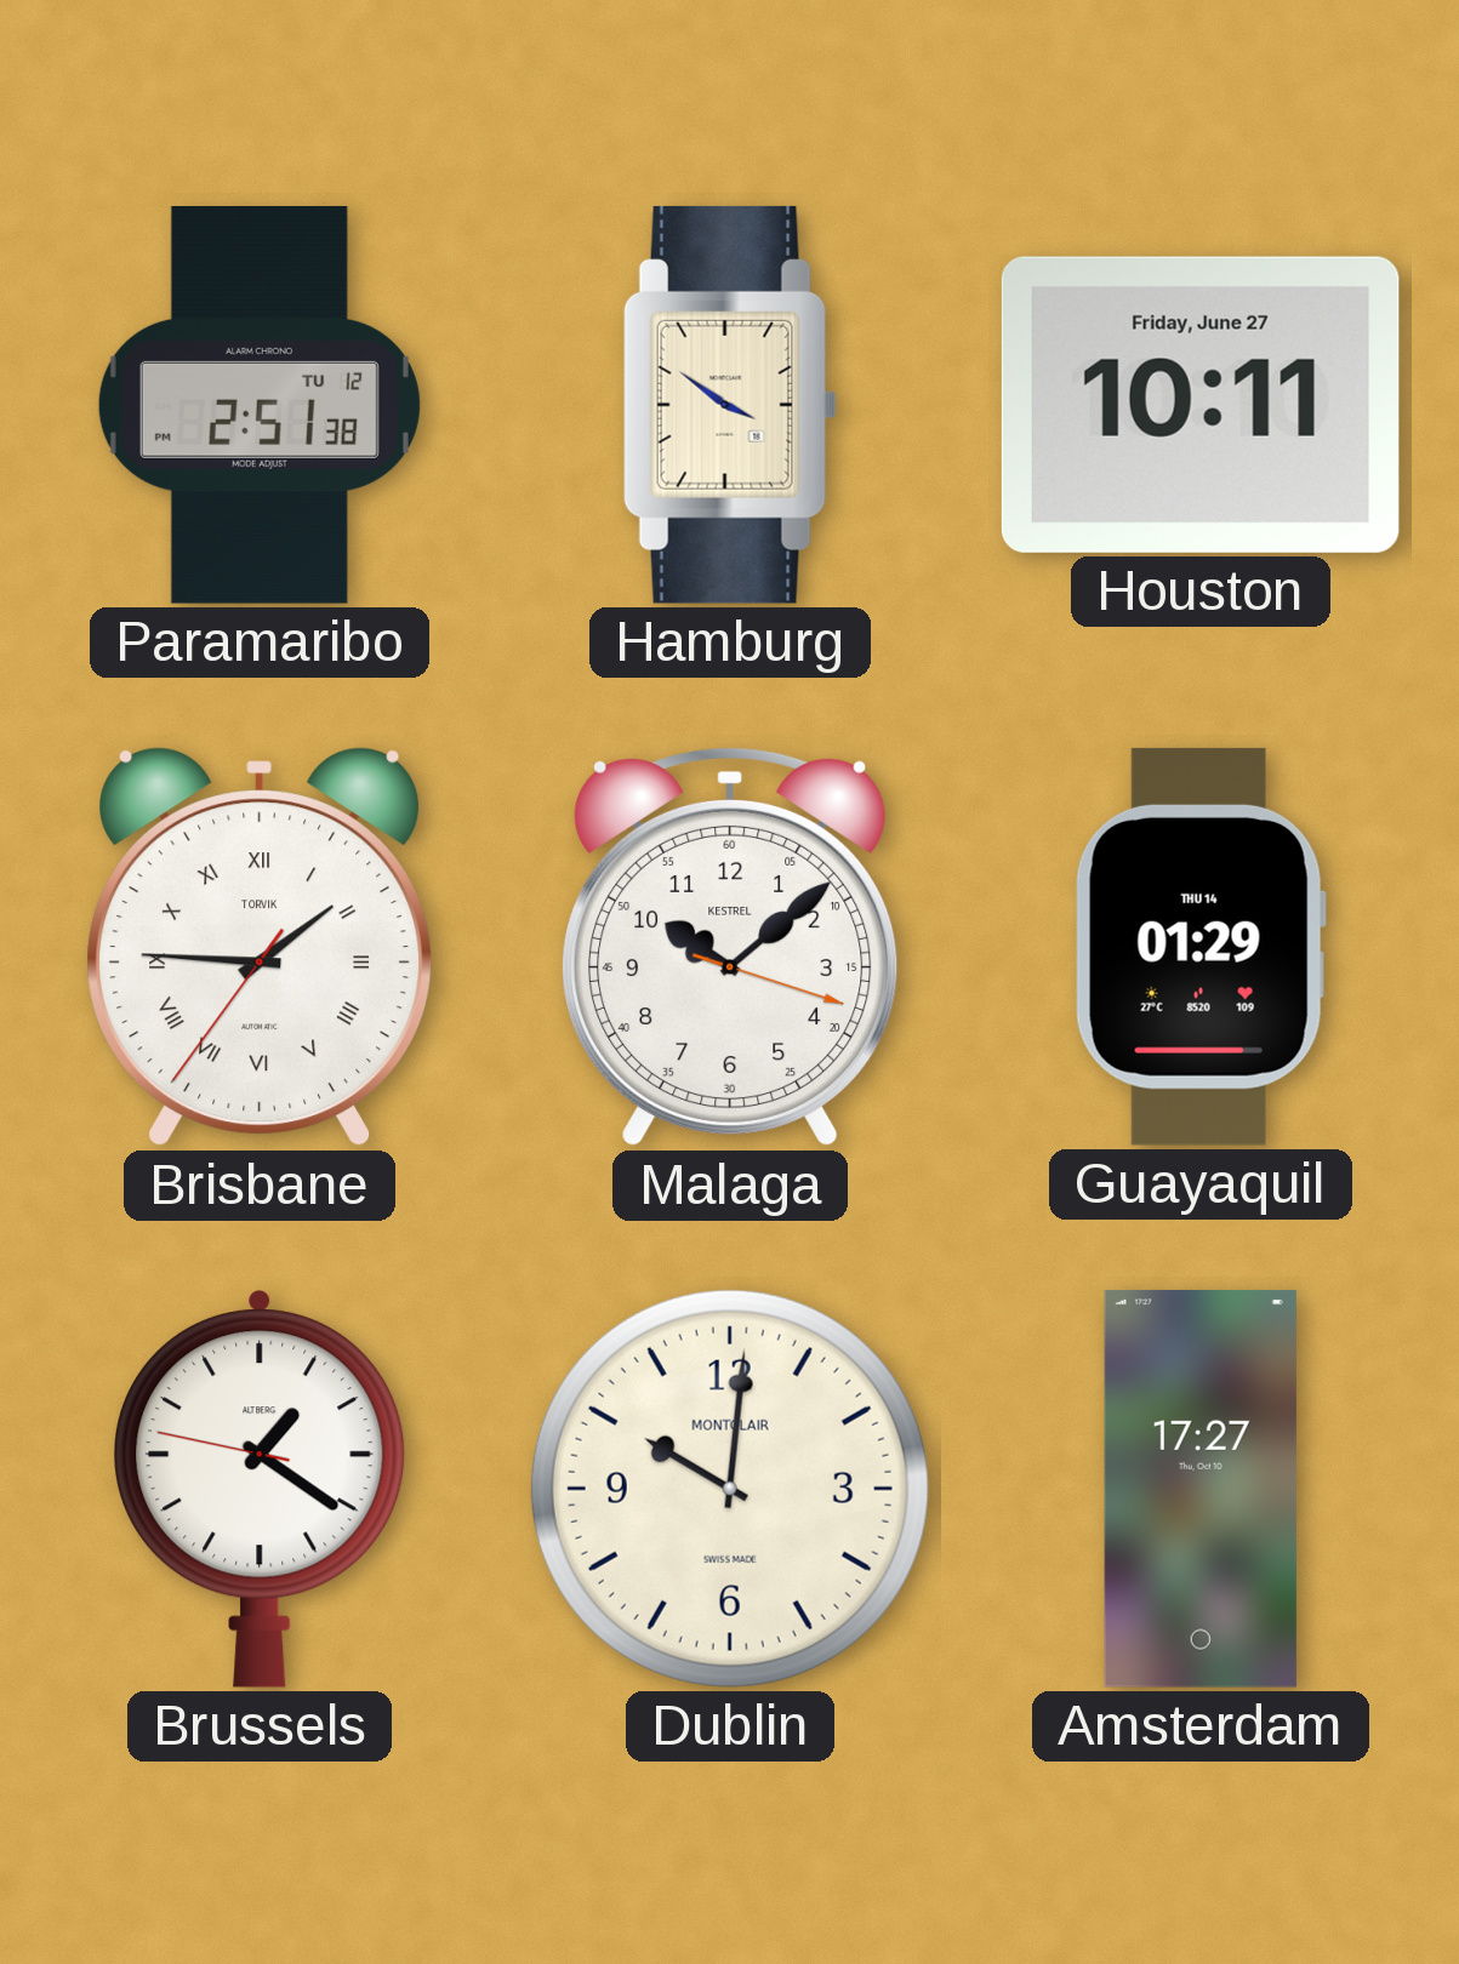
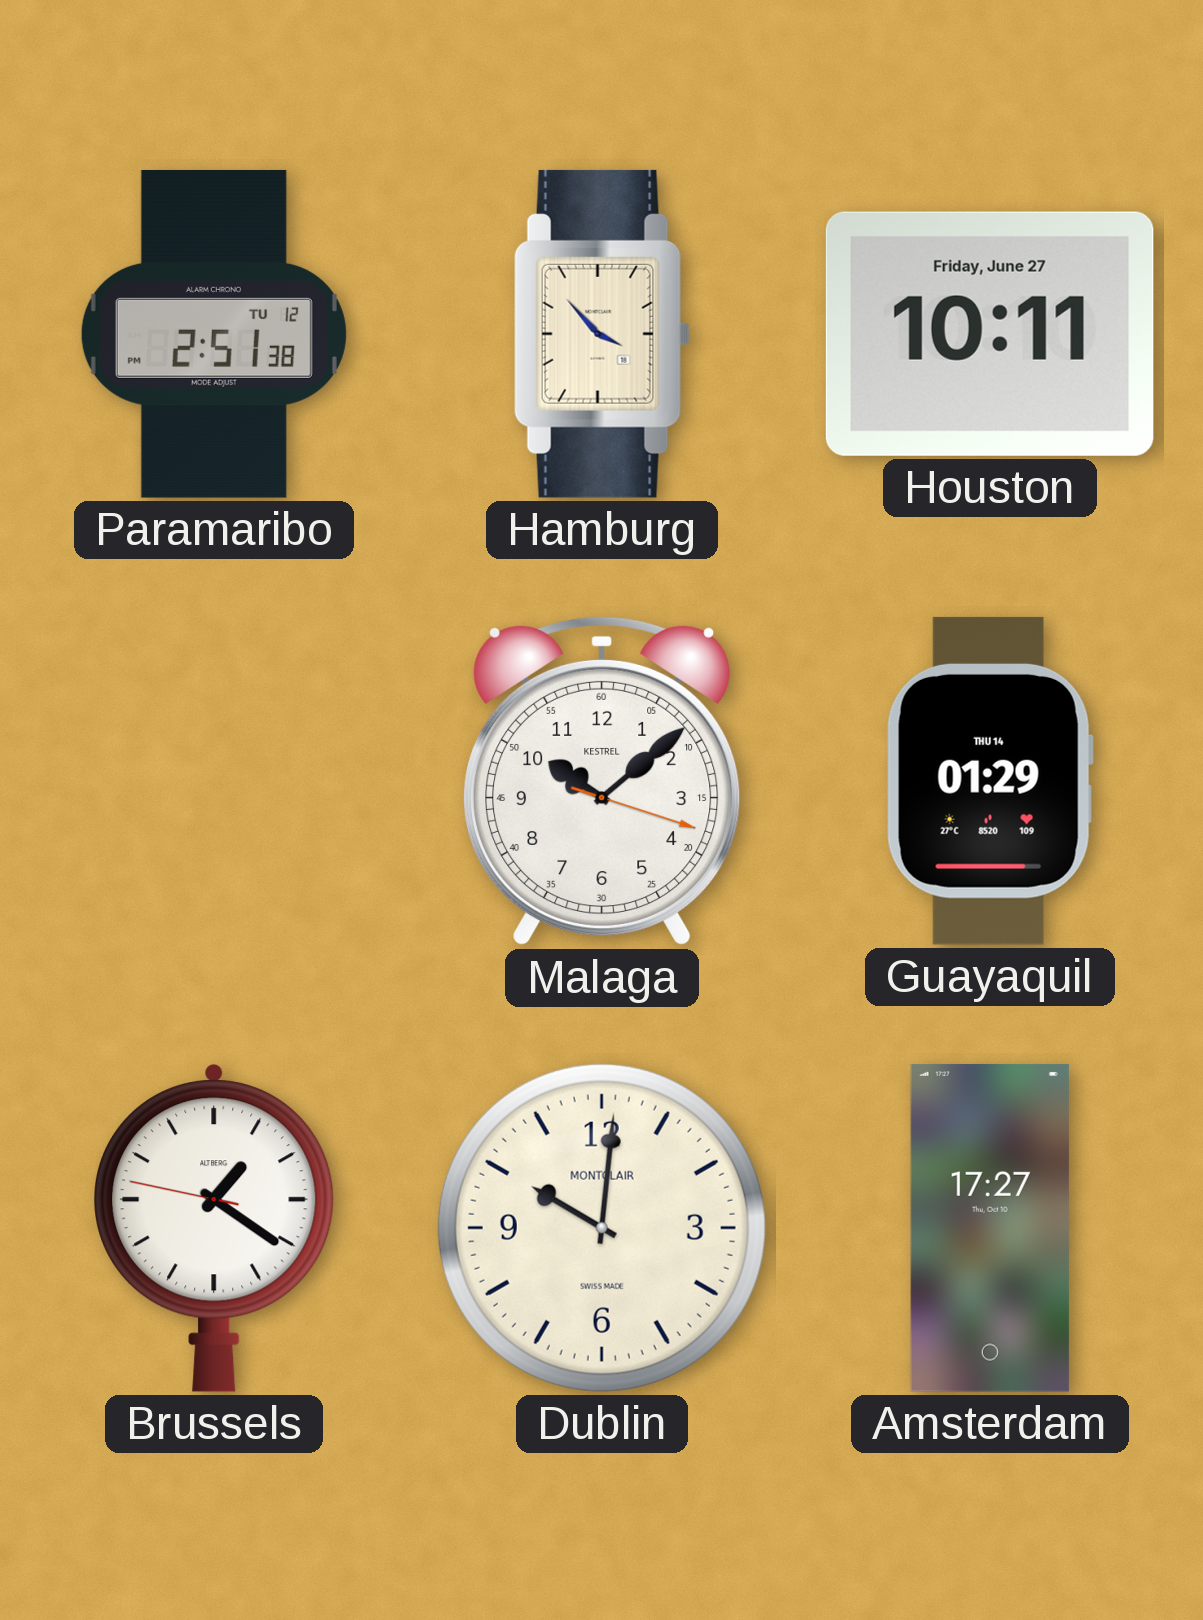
Hamburg: 3:51 -> 3:53 (602, 334)
Brisbane: 1:45 -> none (260, 947)
